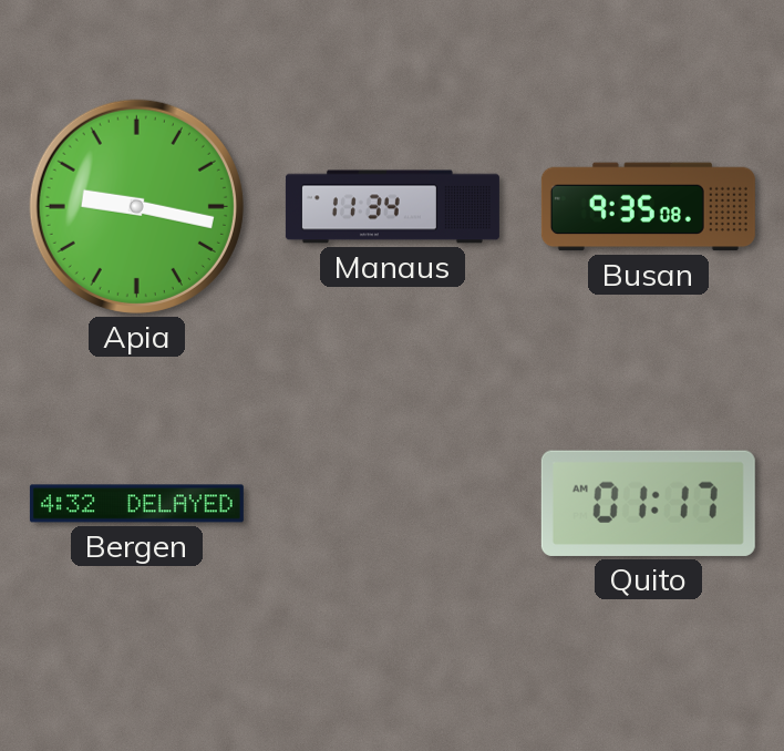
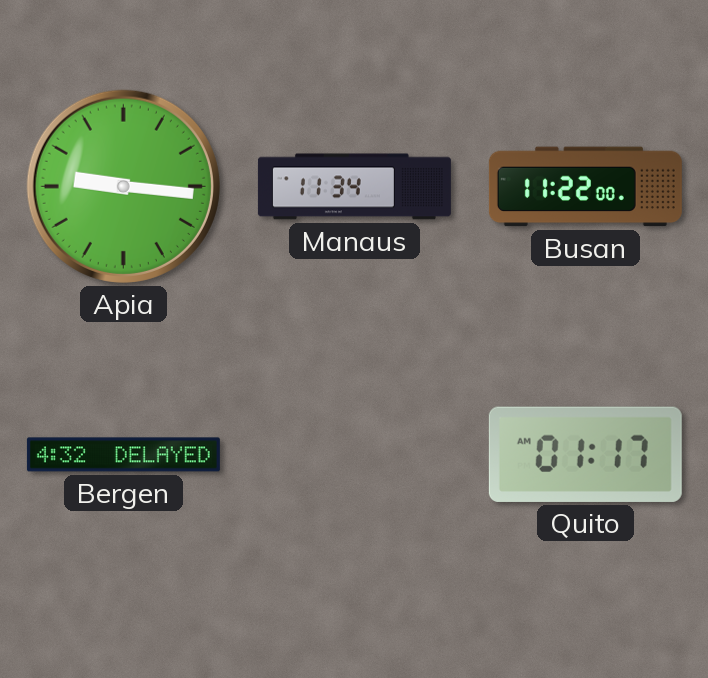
Apia: 9:17 -> 9:16 (123, 186)
Busan: 9:35 -> 11:22 (585, 187)
